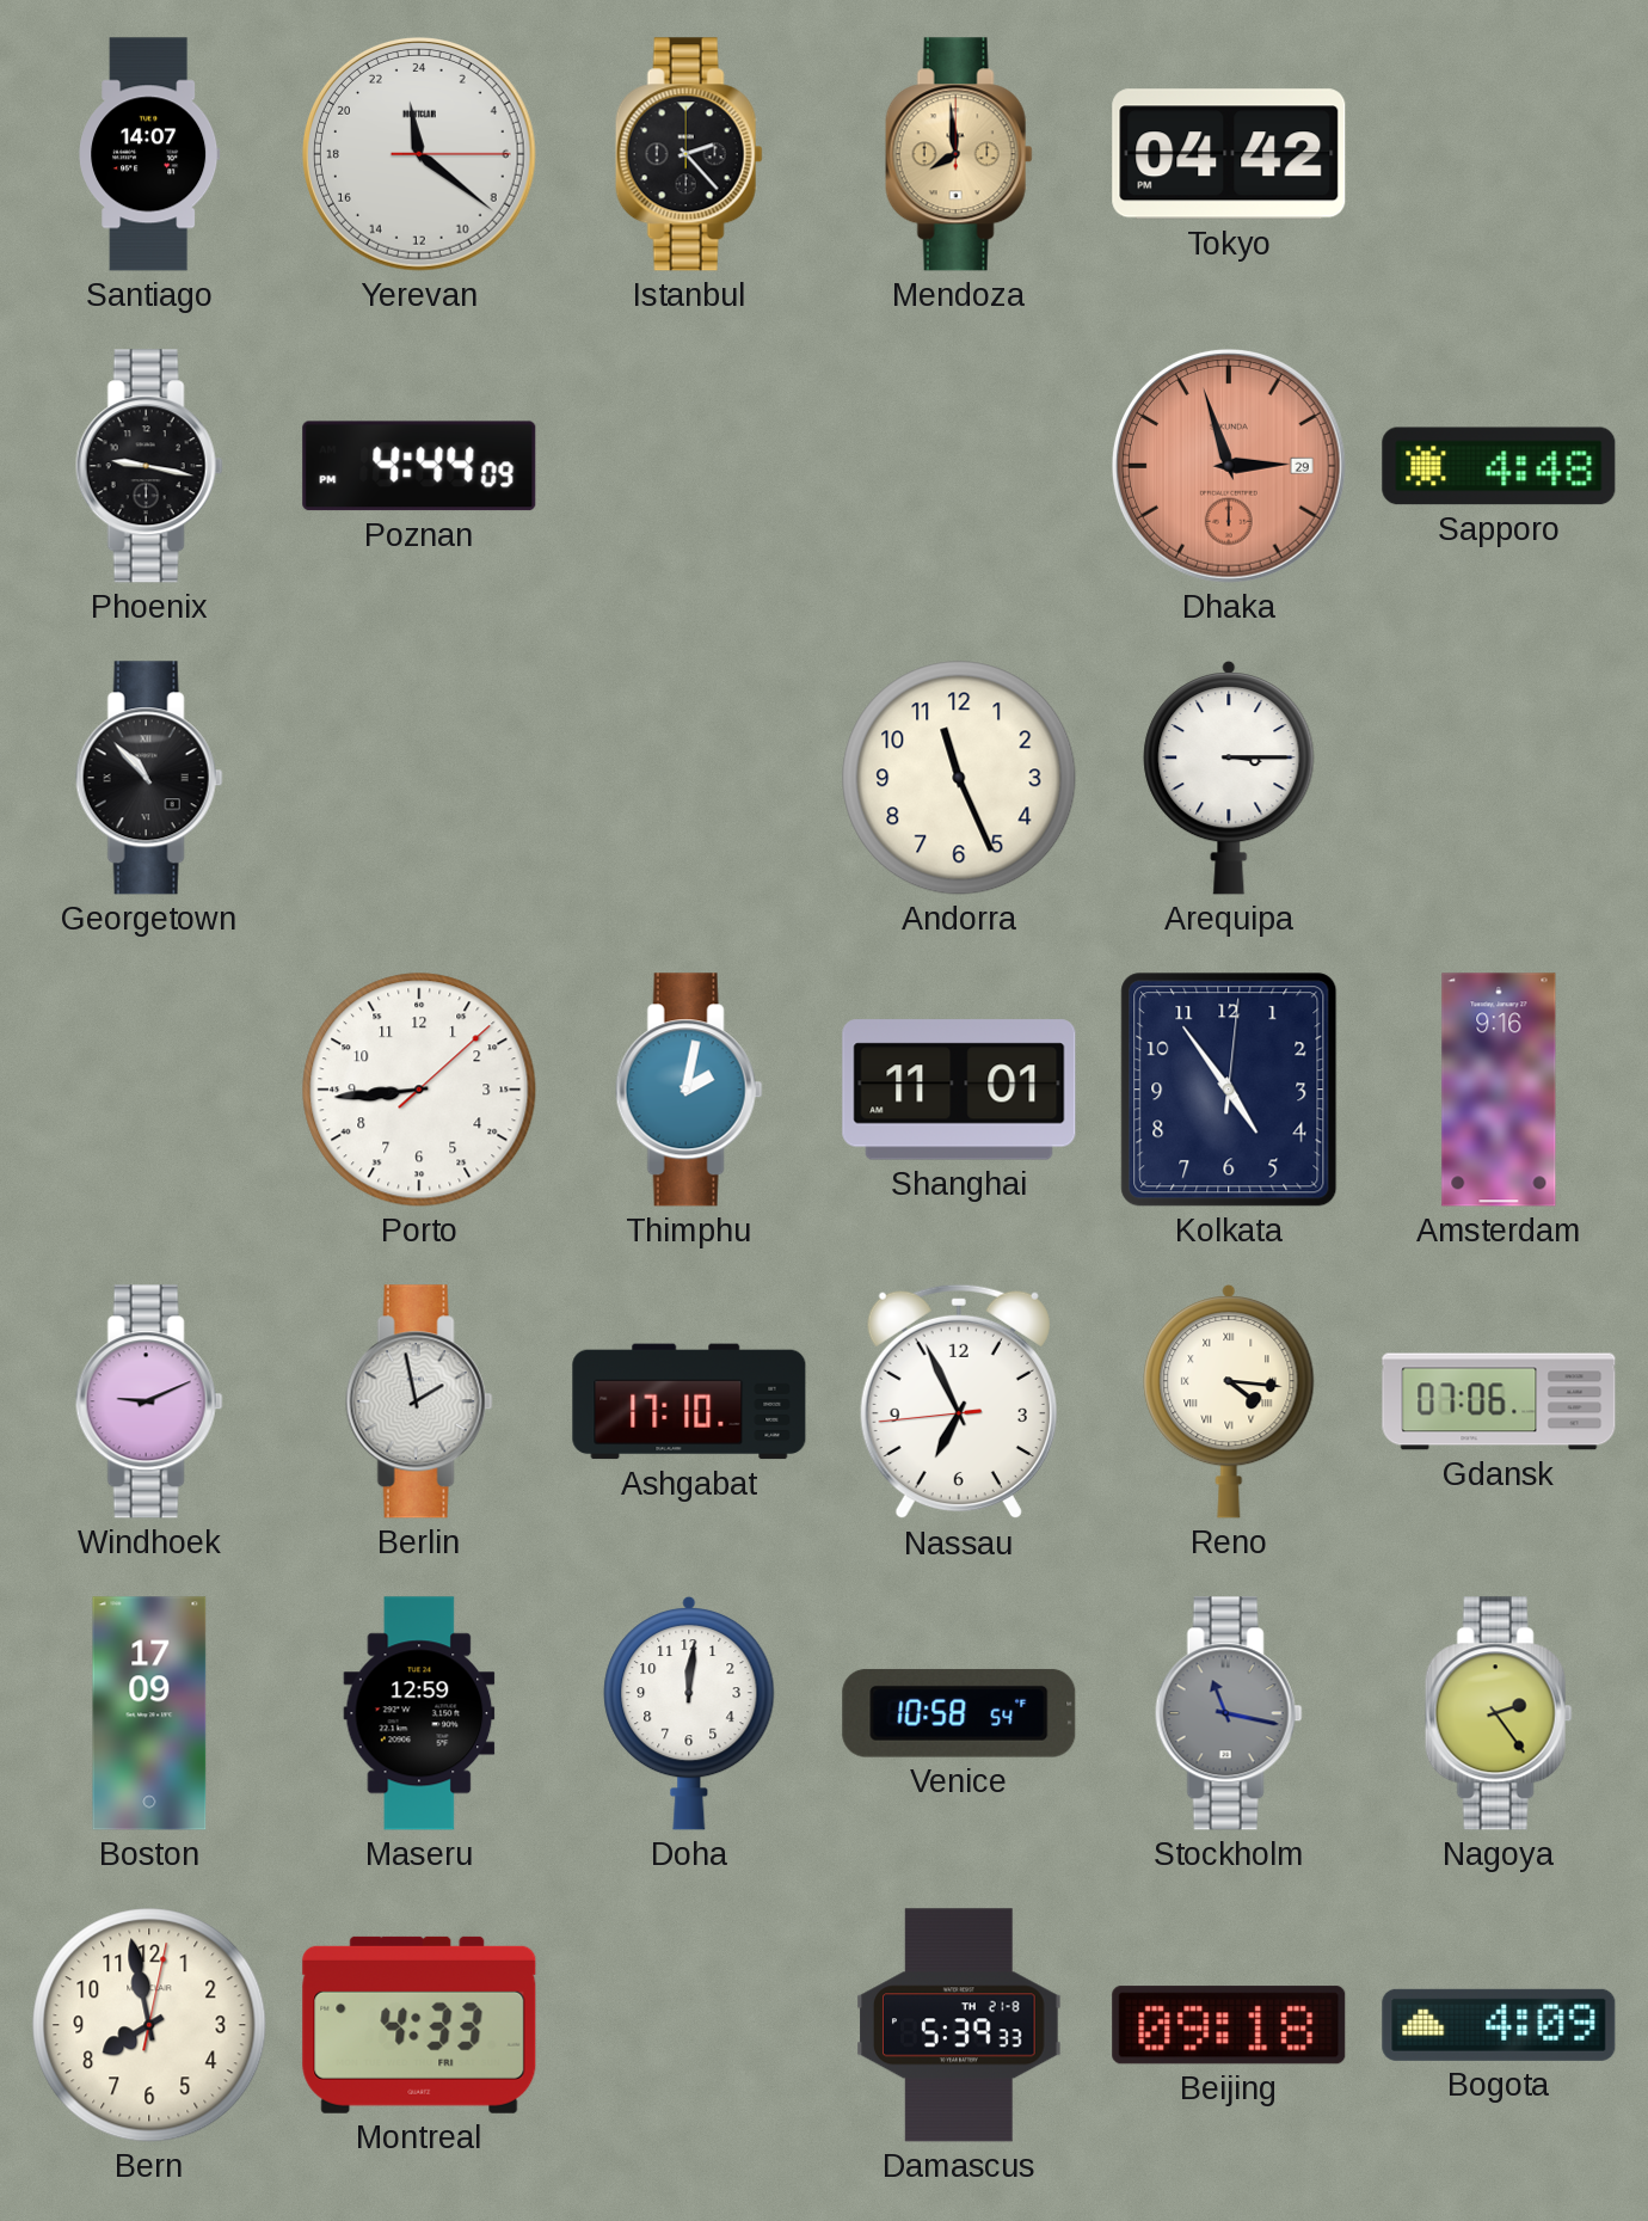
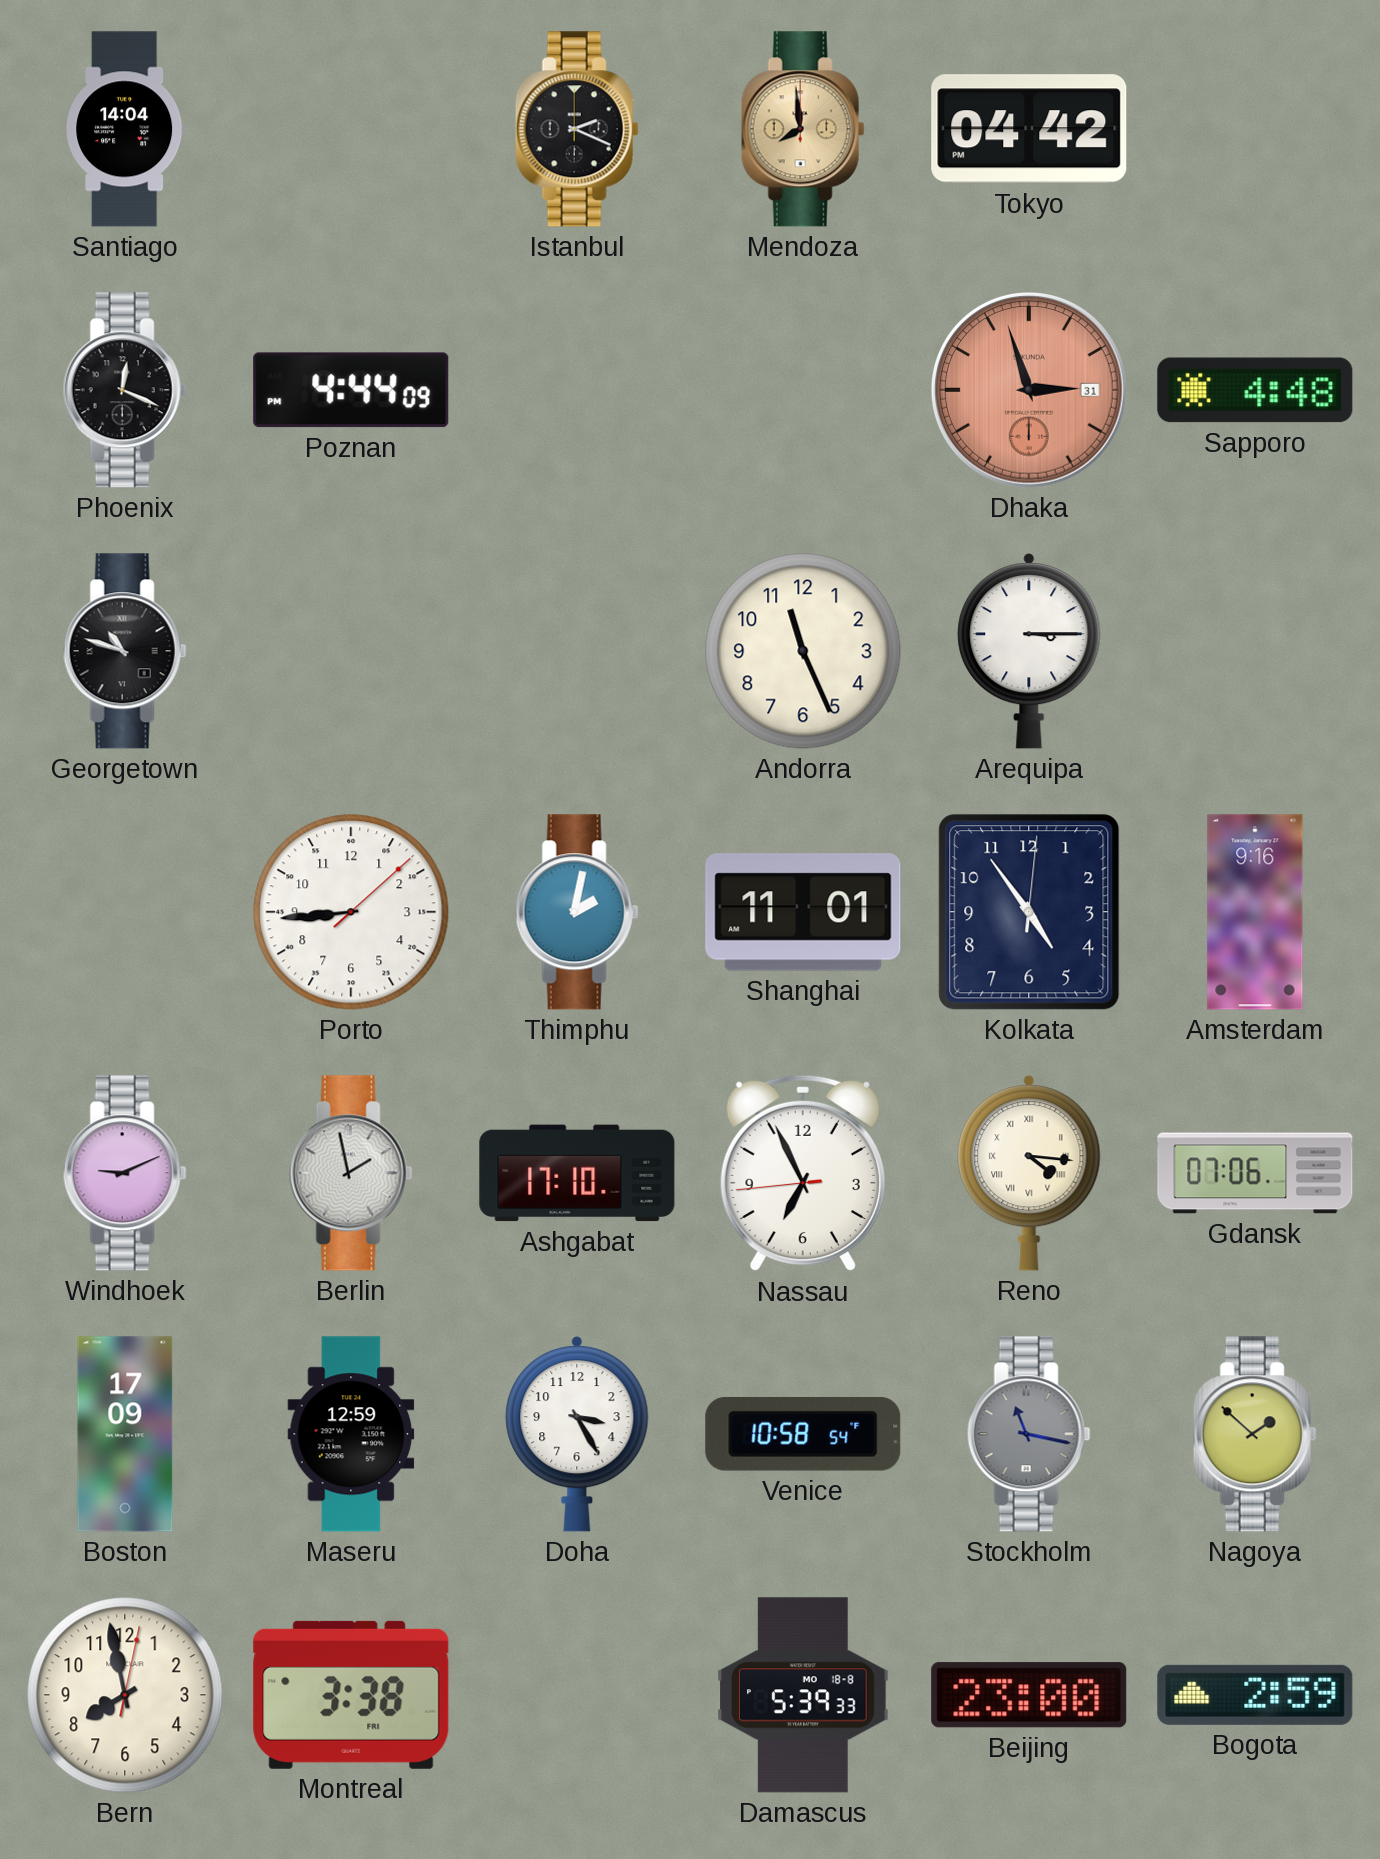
Santiago: 14:07 -> 14:04 (125, 129)
Yerevan: 23:21 -> none (419, 154)
Istanbul: 2:23 -> 2:19 (577, 129)
Phoenix: 9:17 -> 12:19 (125, 390)
Dhaka date: 29 -> 31 (1029, 390)
Georgetown: 10:53 -> 10:48 (125, 651)
Doha: 12:01 -> 3:25 (577, 1434)
Nagoya: 2:24 -> 1:52 (1255, 1434)
Montreal: 4:33 -> 3:38 (351, 1695)
Damascus date: TH 21-8 -> MO 18-8 (803, 1695)
Beijing: 09:18 -> 23:00 (1029, 1695)
Bogota: 4:09 -> 2:59 (1255, 1695)
